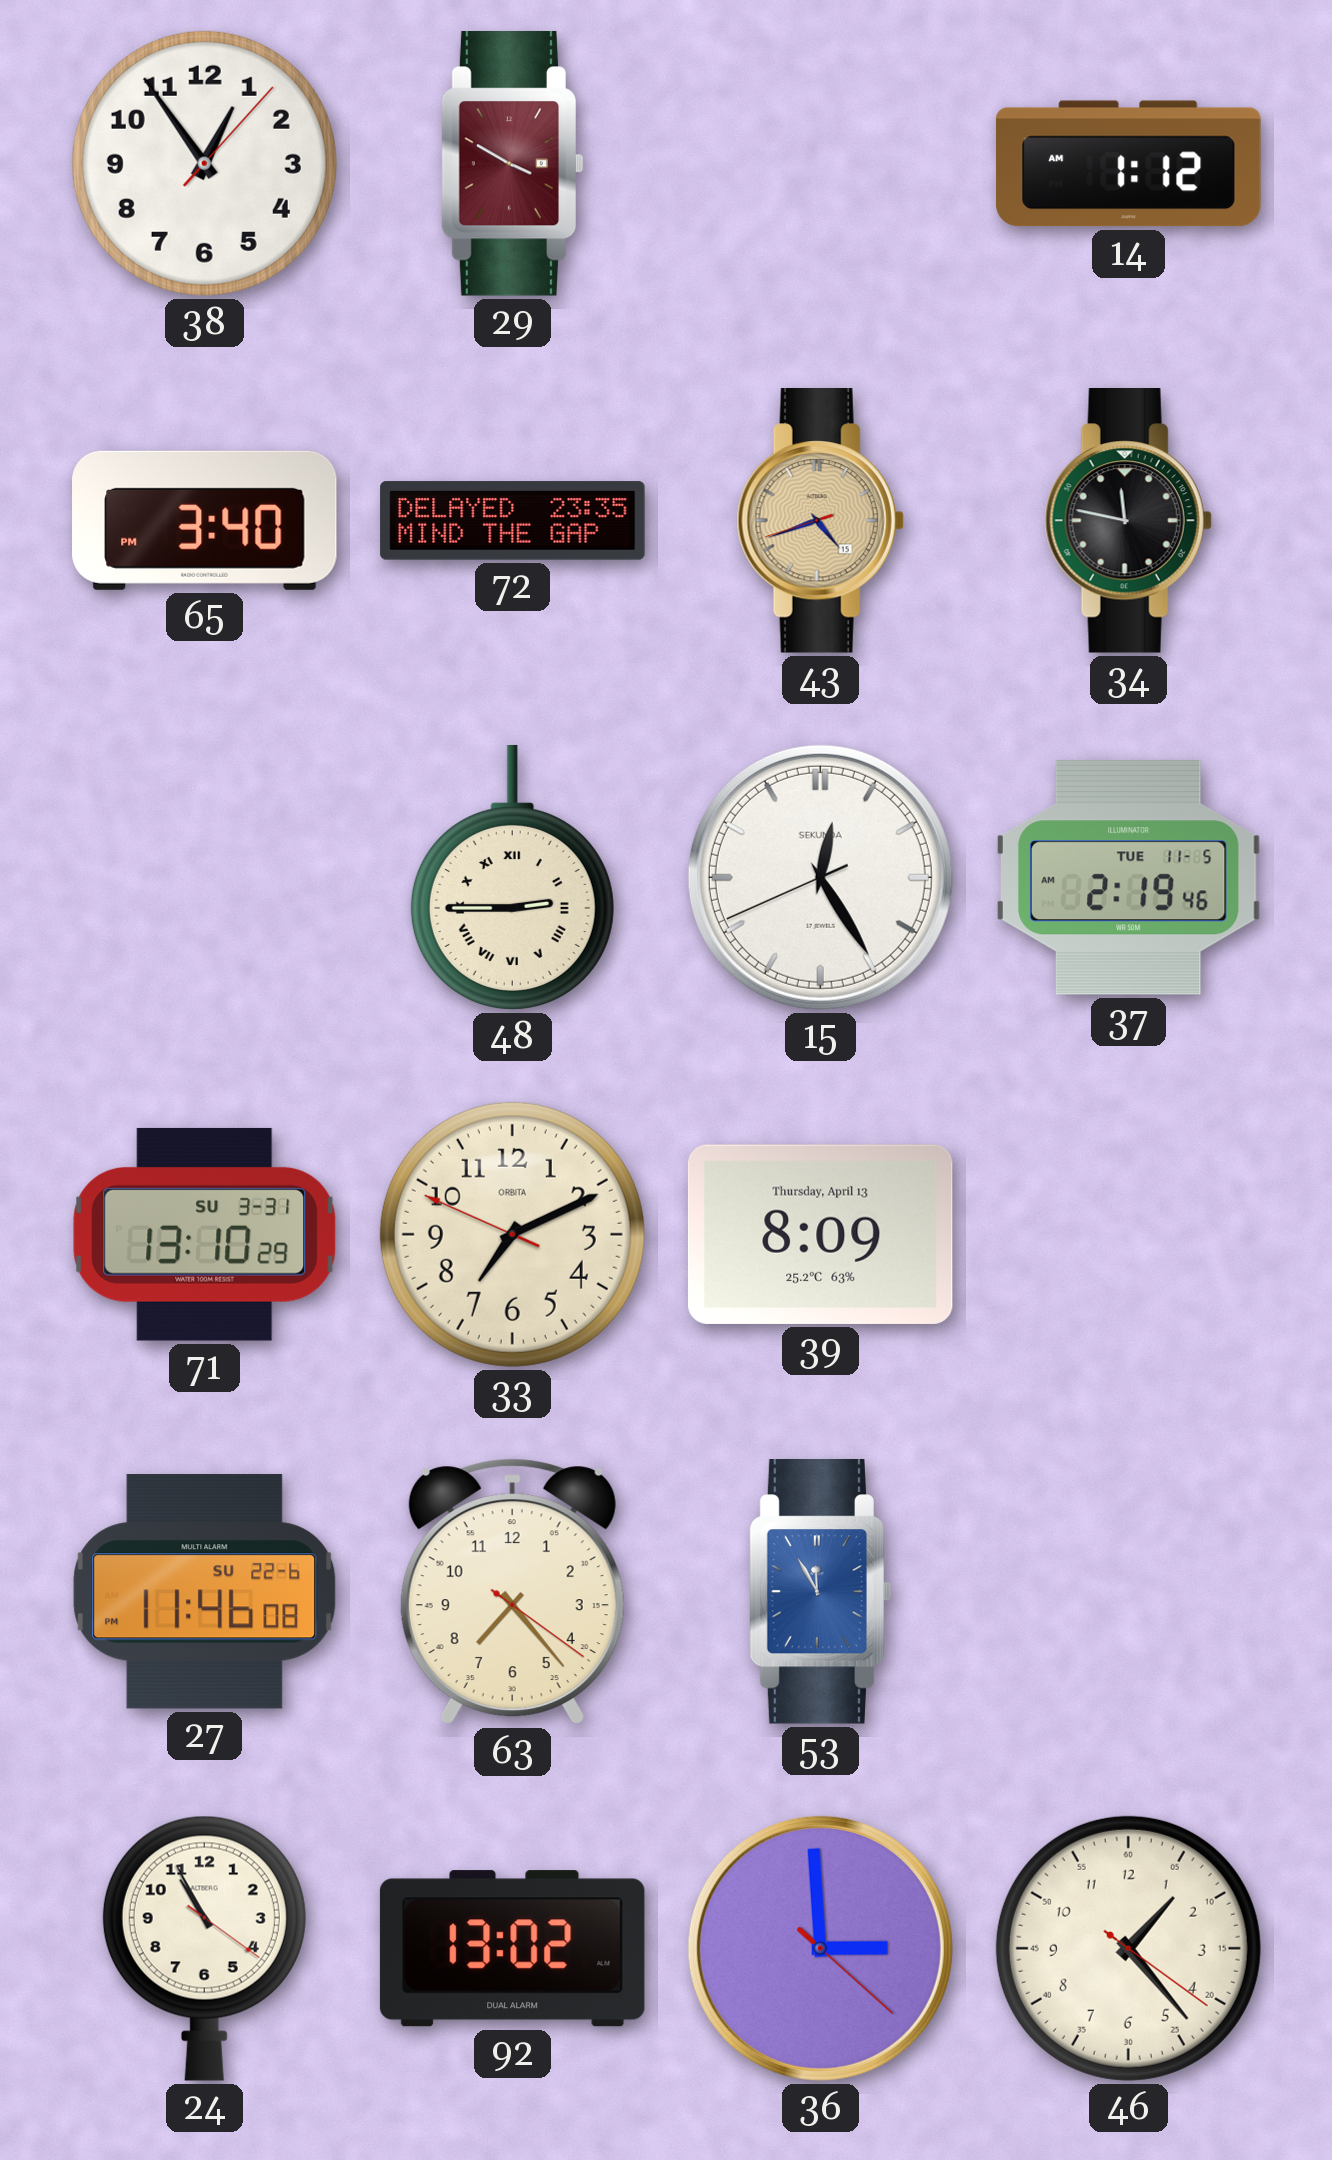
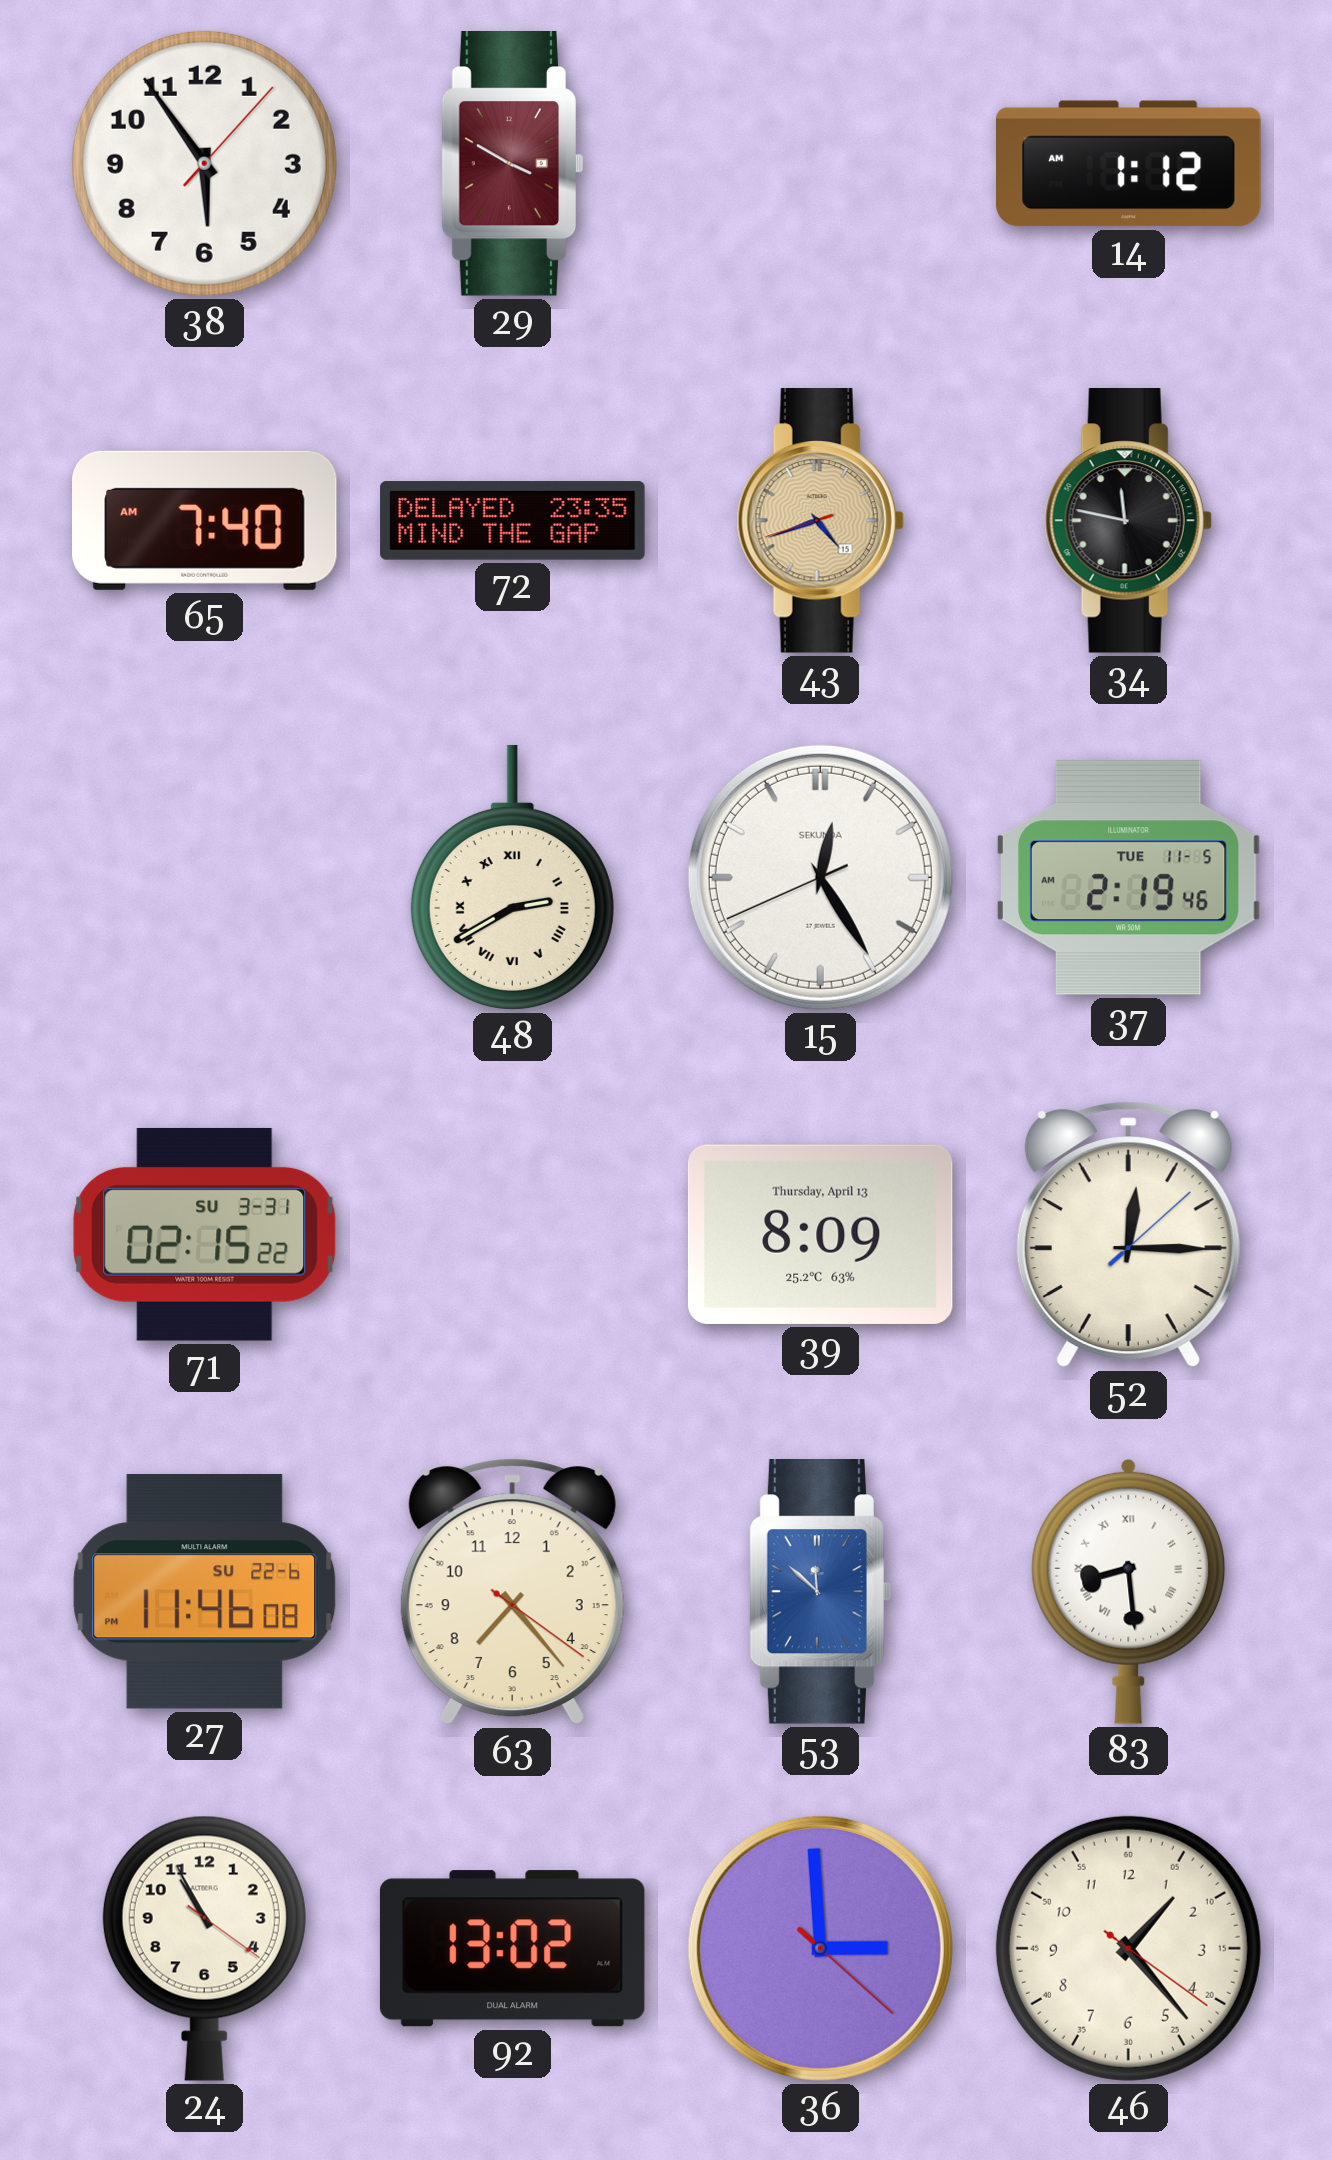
38: 12:54 -> 5:54 (204, 163)
65: 3:40 -> 7:40 (205, 520)
48: 2:45 -> 2:40 (512, 877)
71: 13:10 -> 02:15 (205, 1234)
33: 7:10 -> none (512, 1234)
52: none -> 12:15 (1128, 1235)
53: 11:55 -> 11:52 (820, 1592)
83: none -> 8:29 (1129, 1591)
